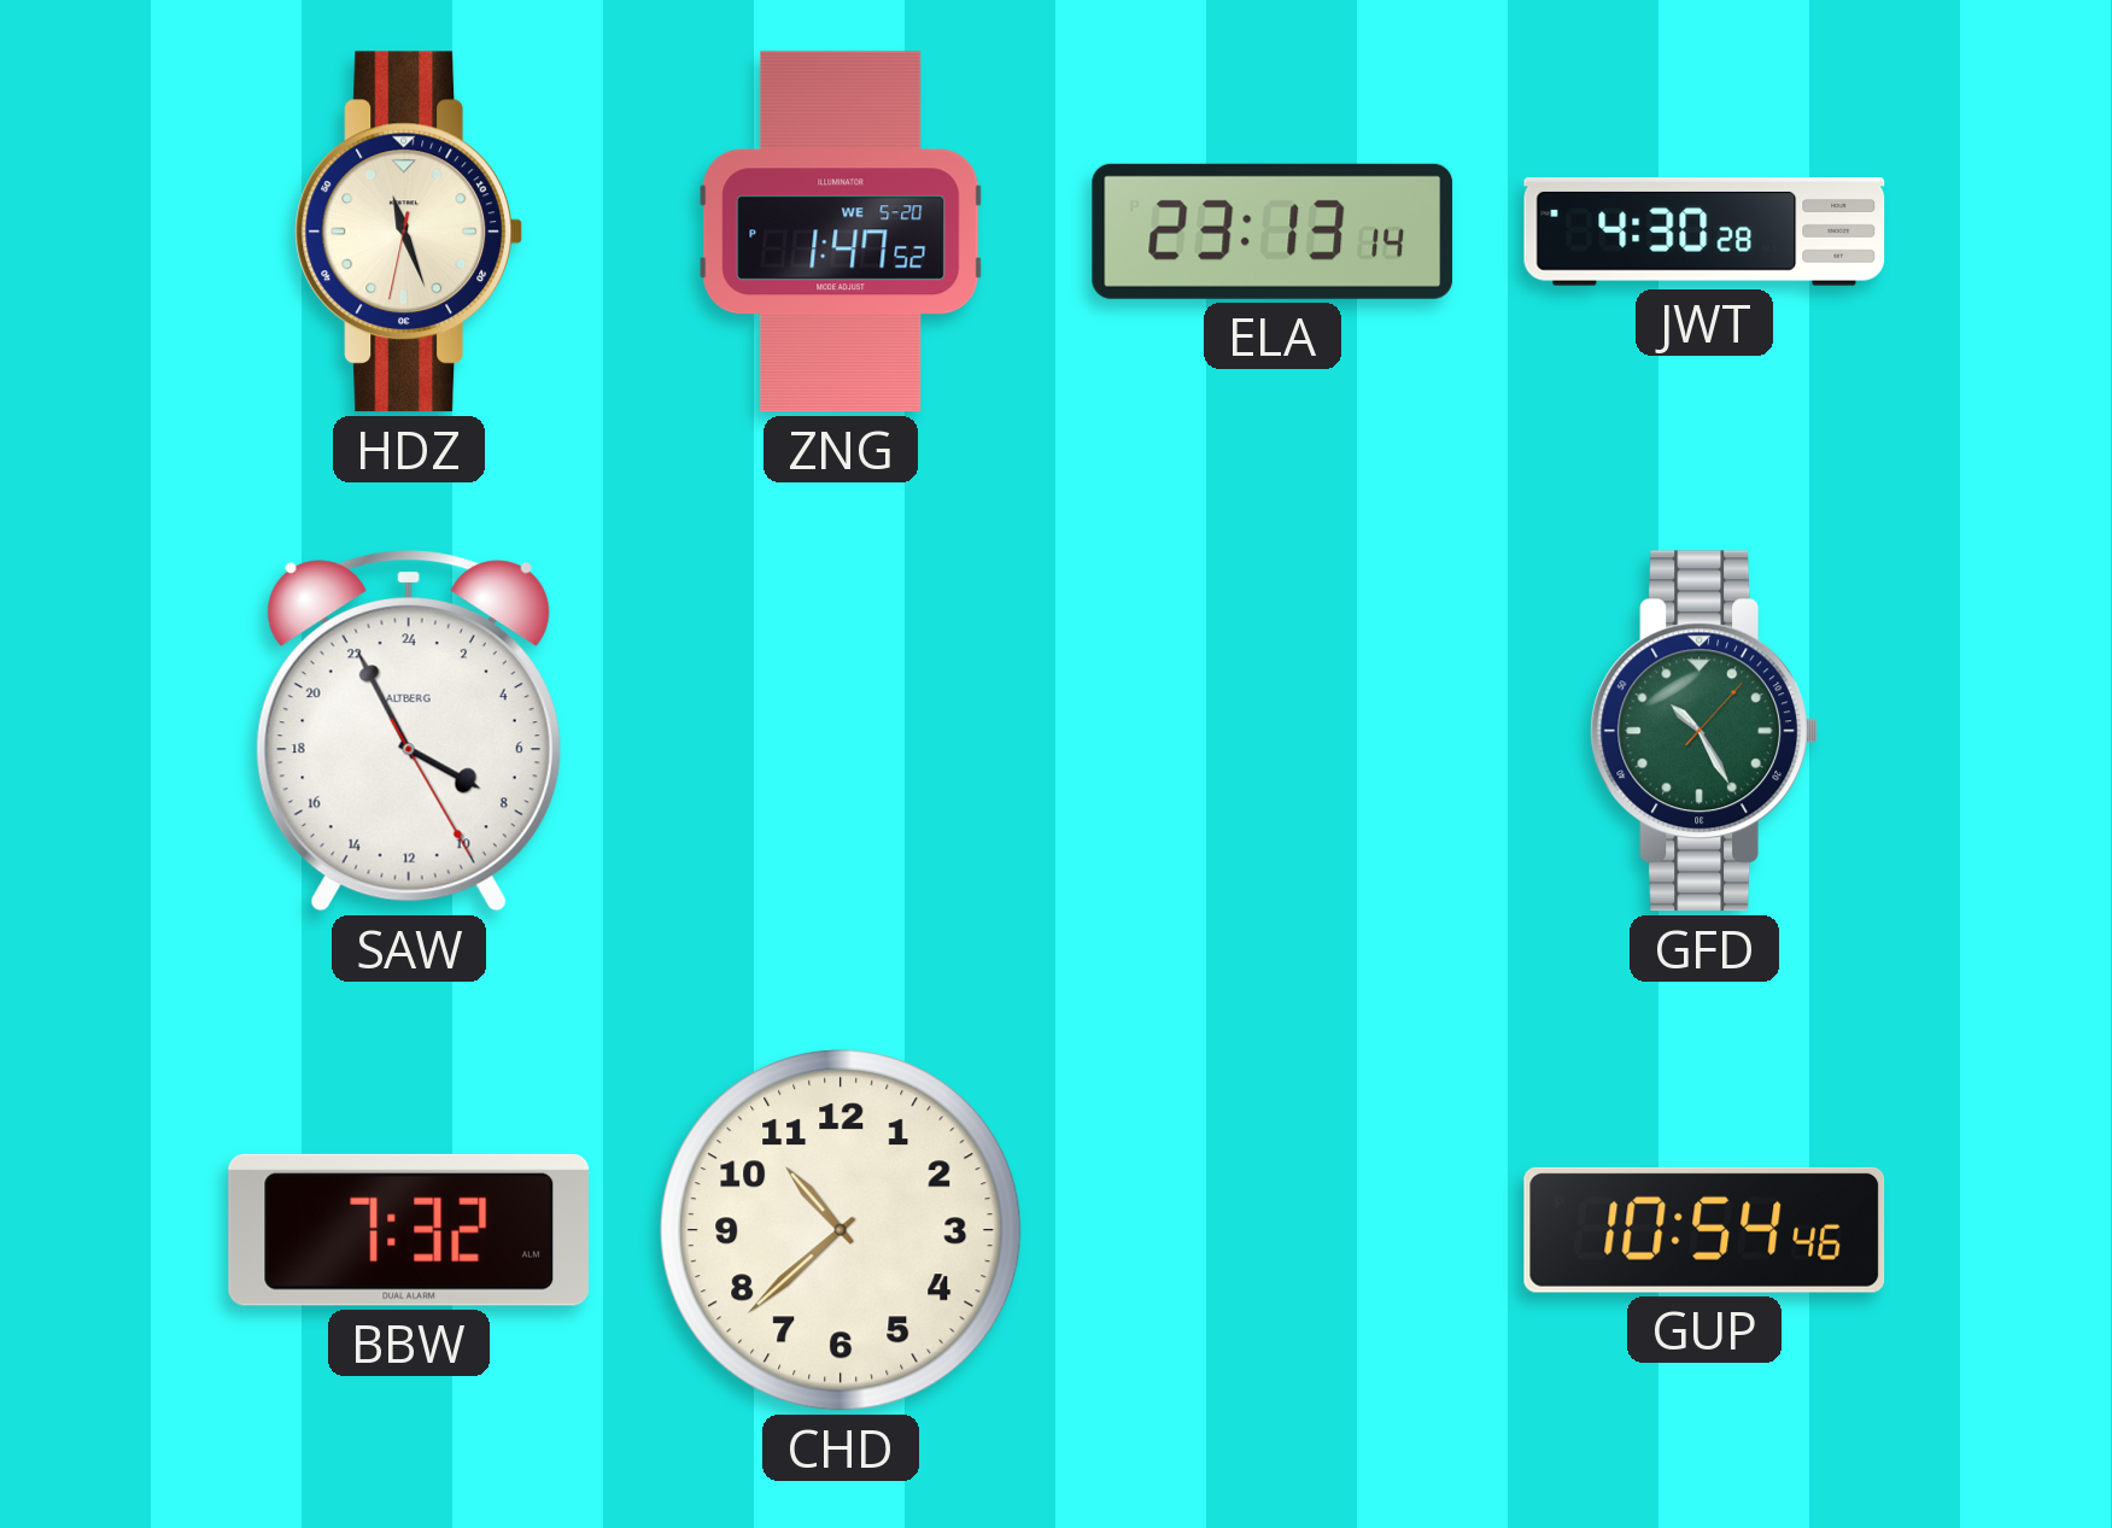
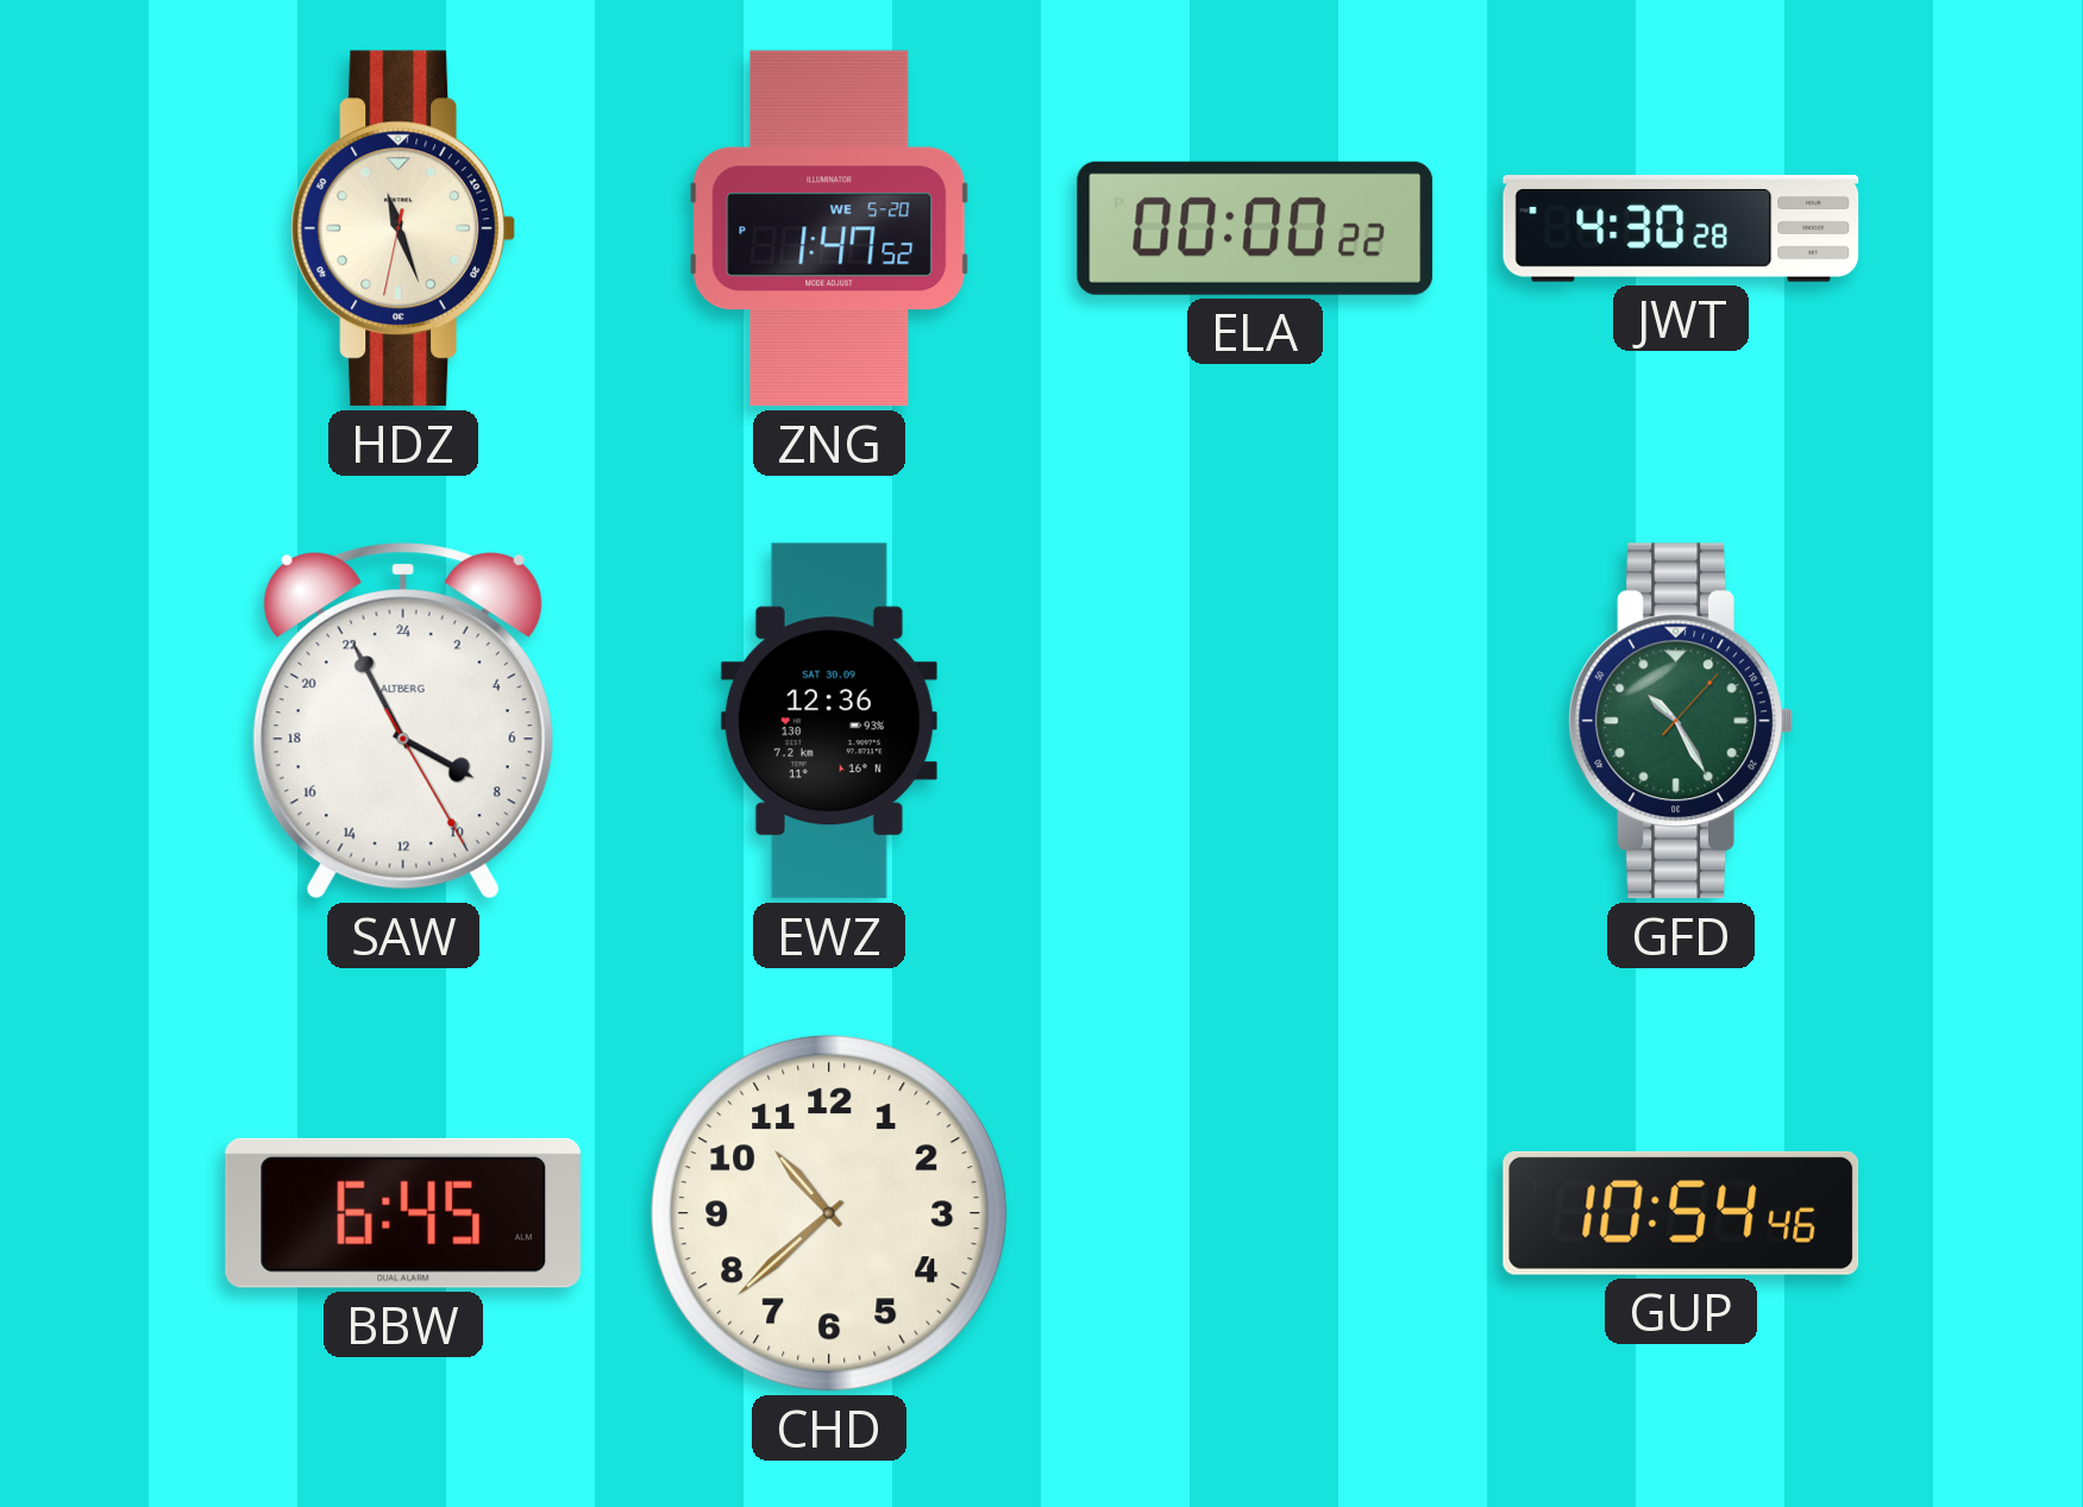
ELA: 23:13 -> 00:00 (1255, 228)
EWZ: none -> 12:36 (829, 721)
BBW: 7:32 -> 6:45 (402, 1213)
